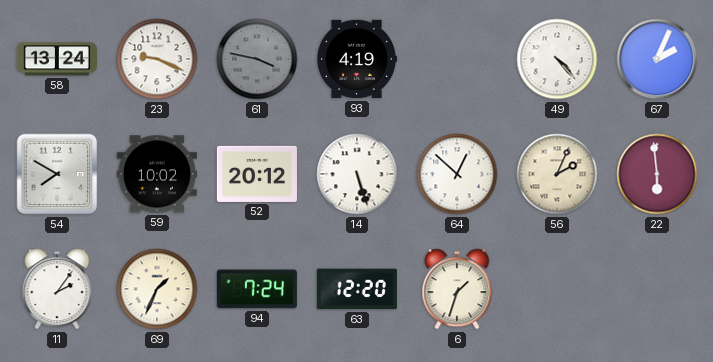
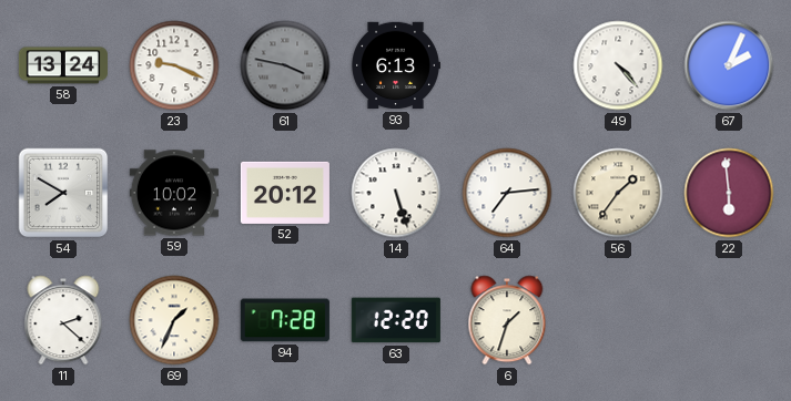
93: 4:19 -> 6:13 (396, 65)
64: 12:52 -> 7:14 (507, 193)
56: 2:04 -> 1:36 (618, 193)
11: 2:06 -> 2:22 (63, 320)
94: 7:24 -> 7:28 (285, 320)
